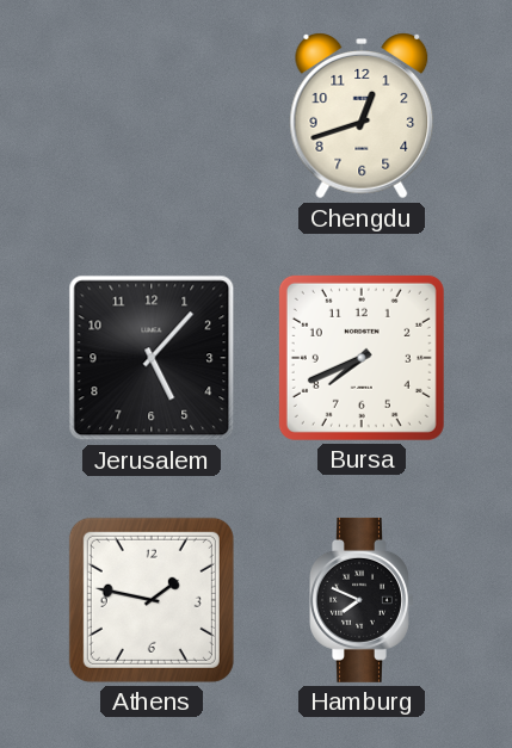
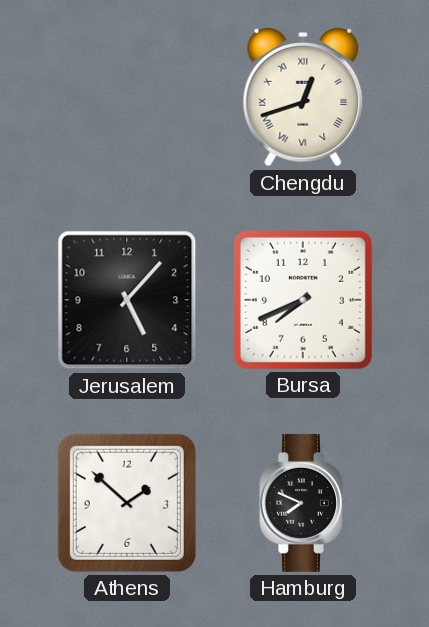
Chengdu numerals: Arabic -> Roman (303, 98)
Athens: 1:47 -> 1:52 (127, 503)
